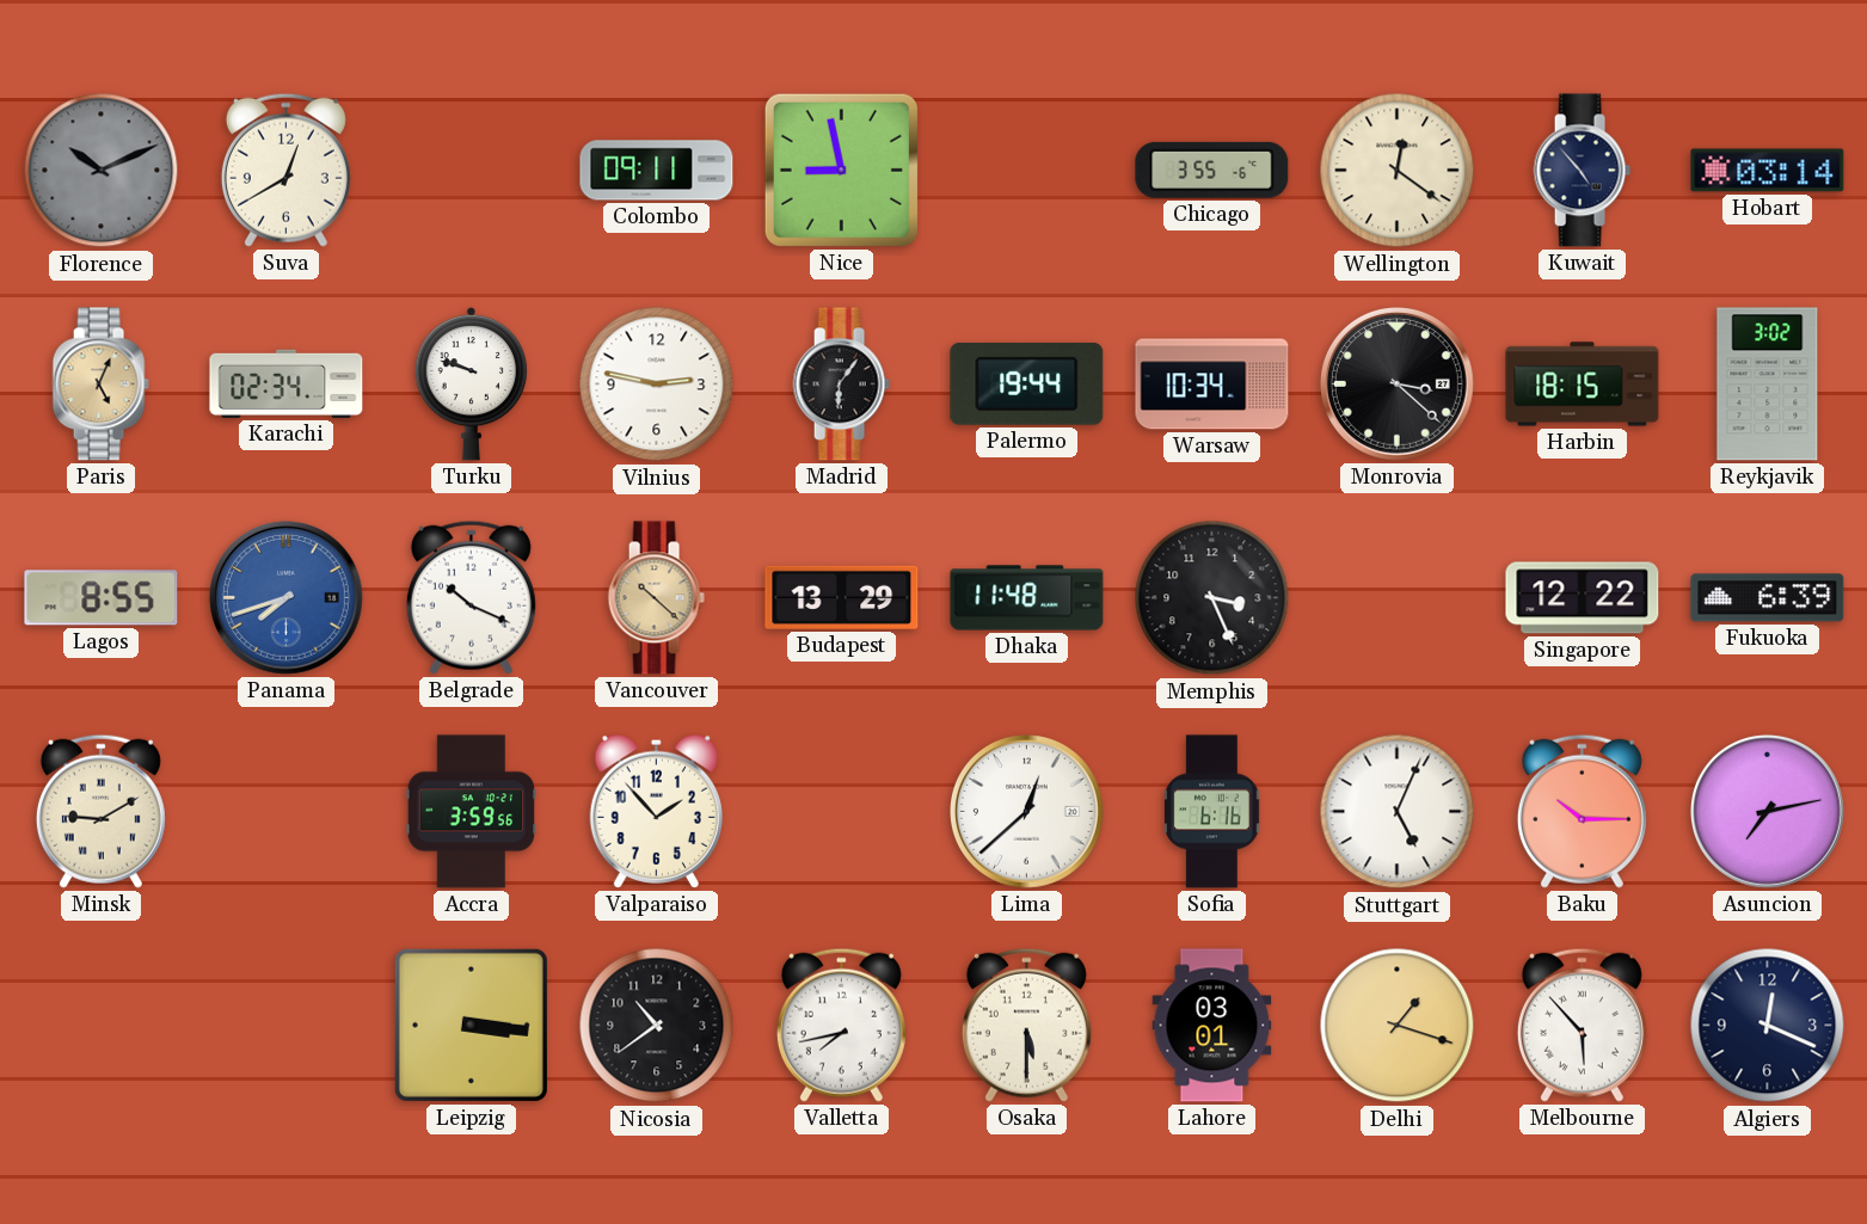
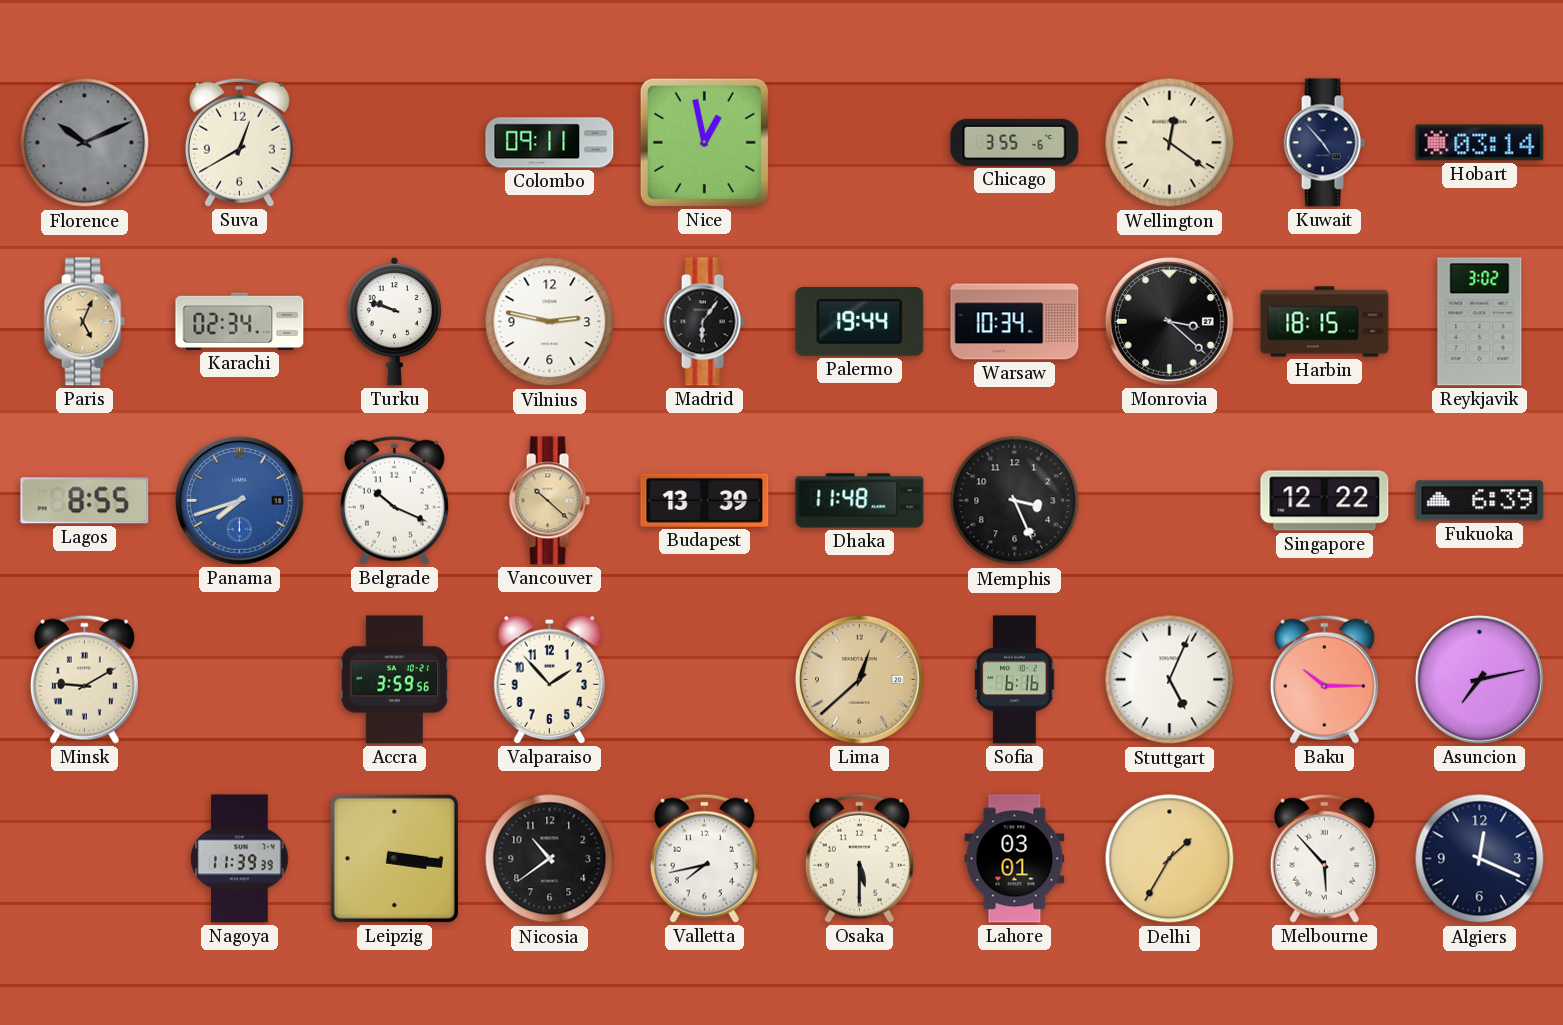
Nice: 8:58 -> 12:58 (704, 142)
Budapest: 13:29 -> 13:39 (705, 500)
Lima dial: white -> champagne (860, 680)
Nagoya: none -> 11:39 (240, 859)
Delhi: 1:18 -> 1:35 (1170, 859)
